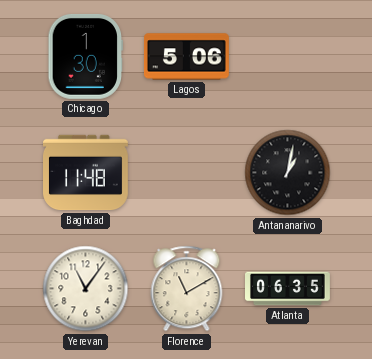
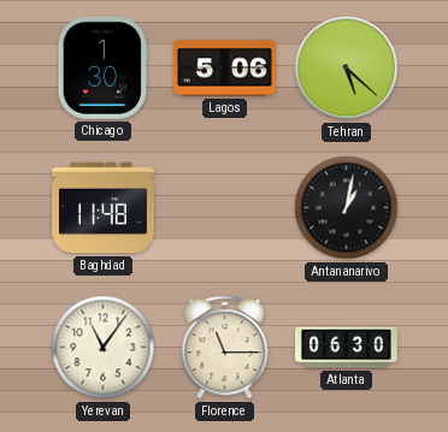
Tehran: none -> 5:22 (347, 69)
Florence: 11:10 -> 11:15 (225, 348)
Atlanta: 06:35 -> 06:30 (347, 348)
